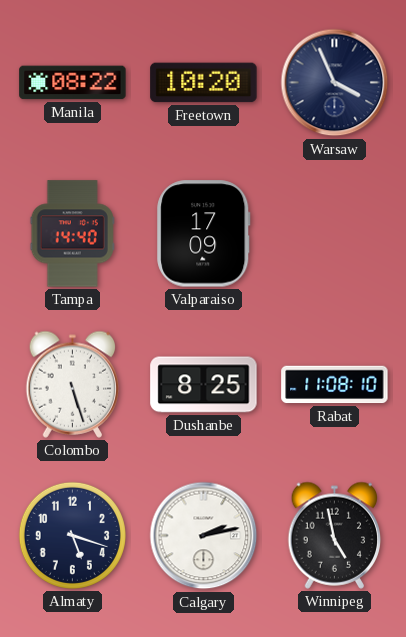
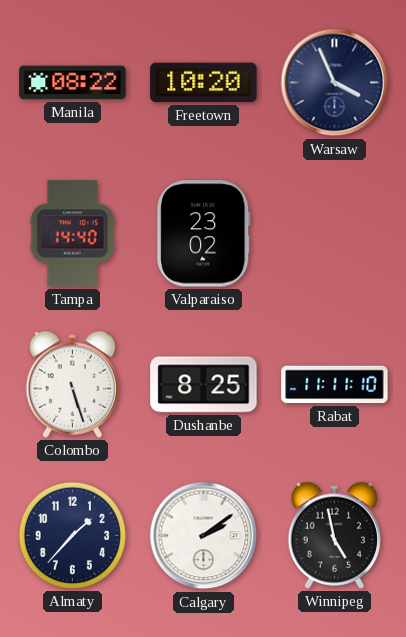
Valparaiso: 17:09 -> 23:02 (204, 234)
Rabat: 11:08 -> 11:11 (335, 385)
Almaty: 5:18 -> 1:37 (72, 535)
Calgary: 2:13 -> 2:09 (204, 536)
